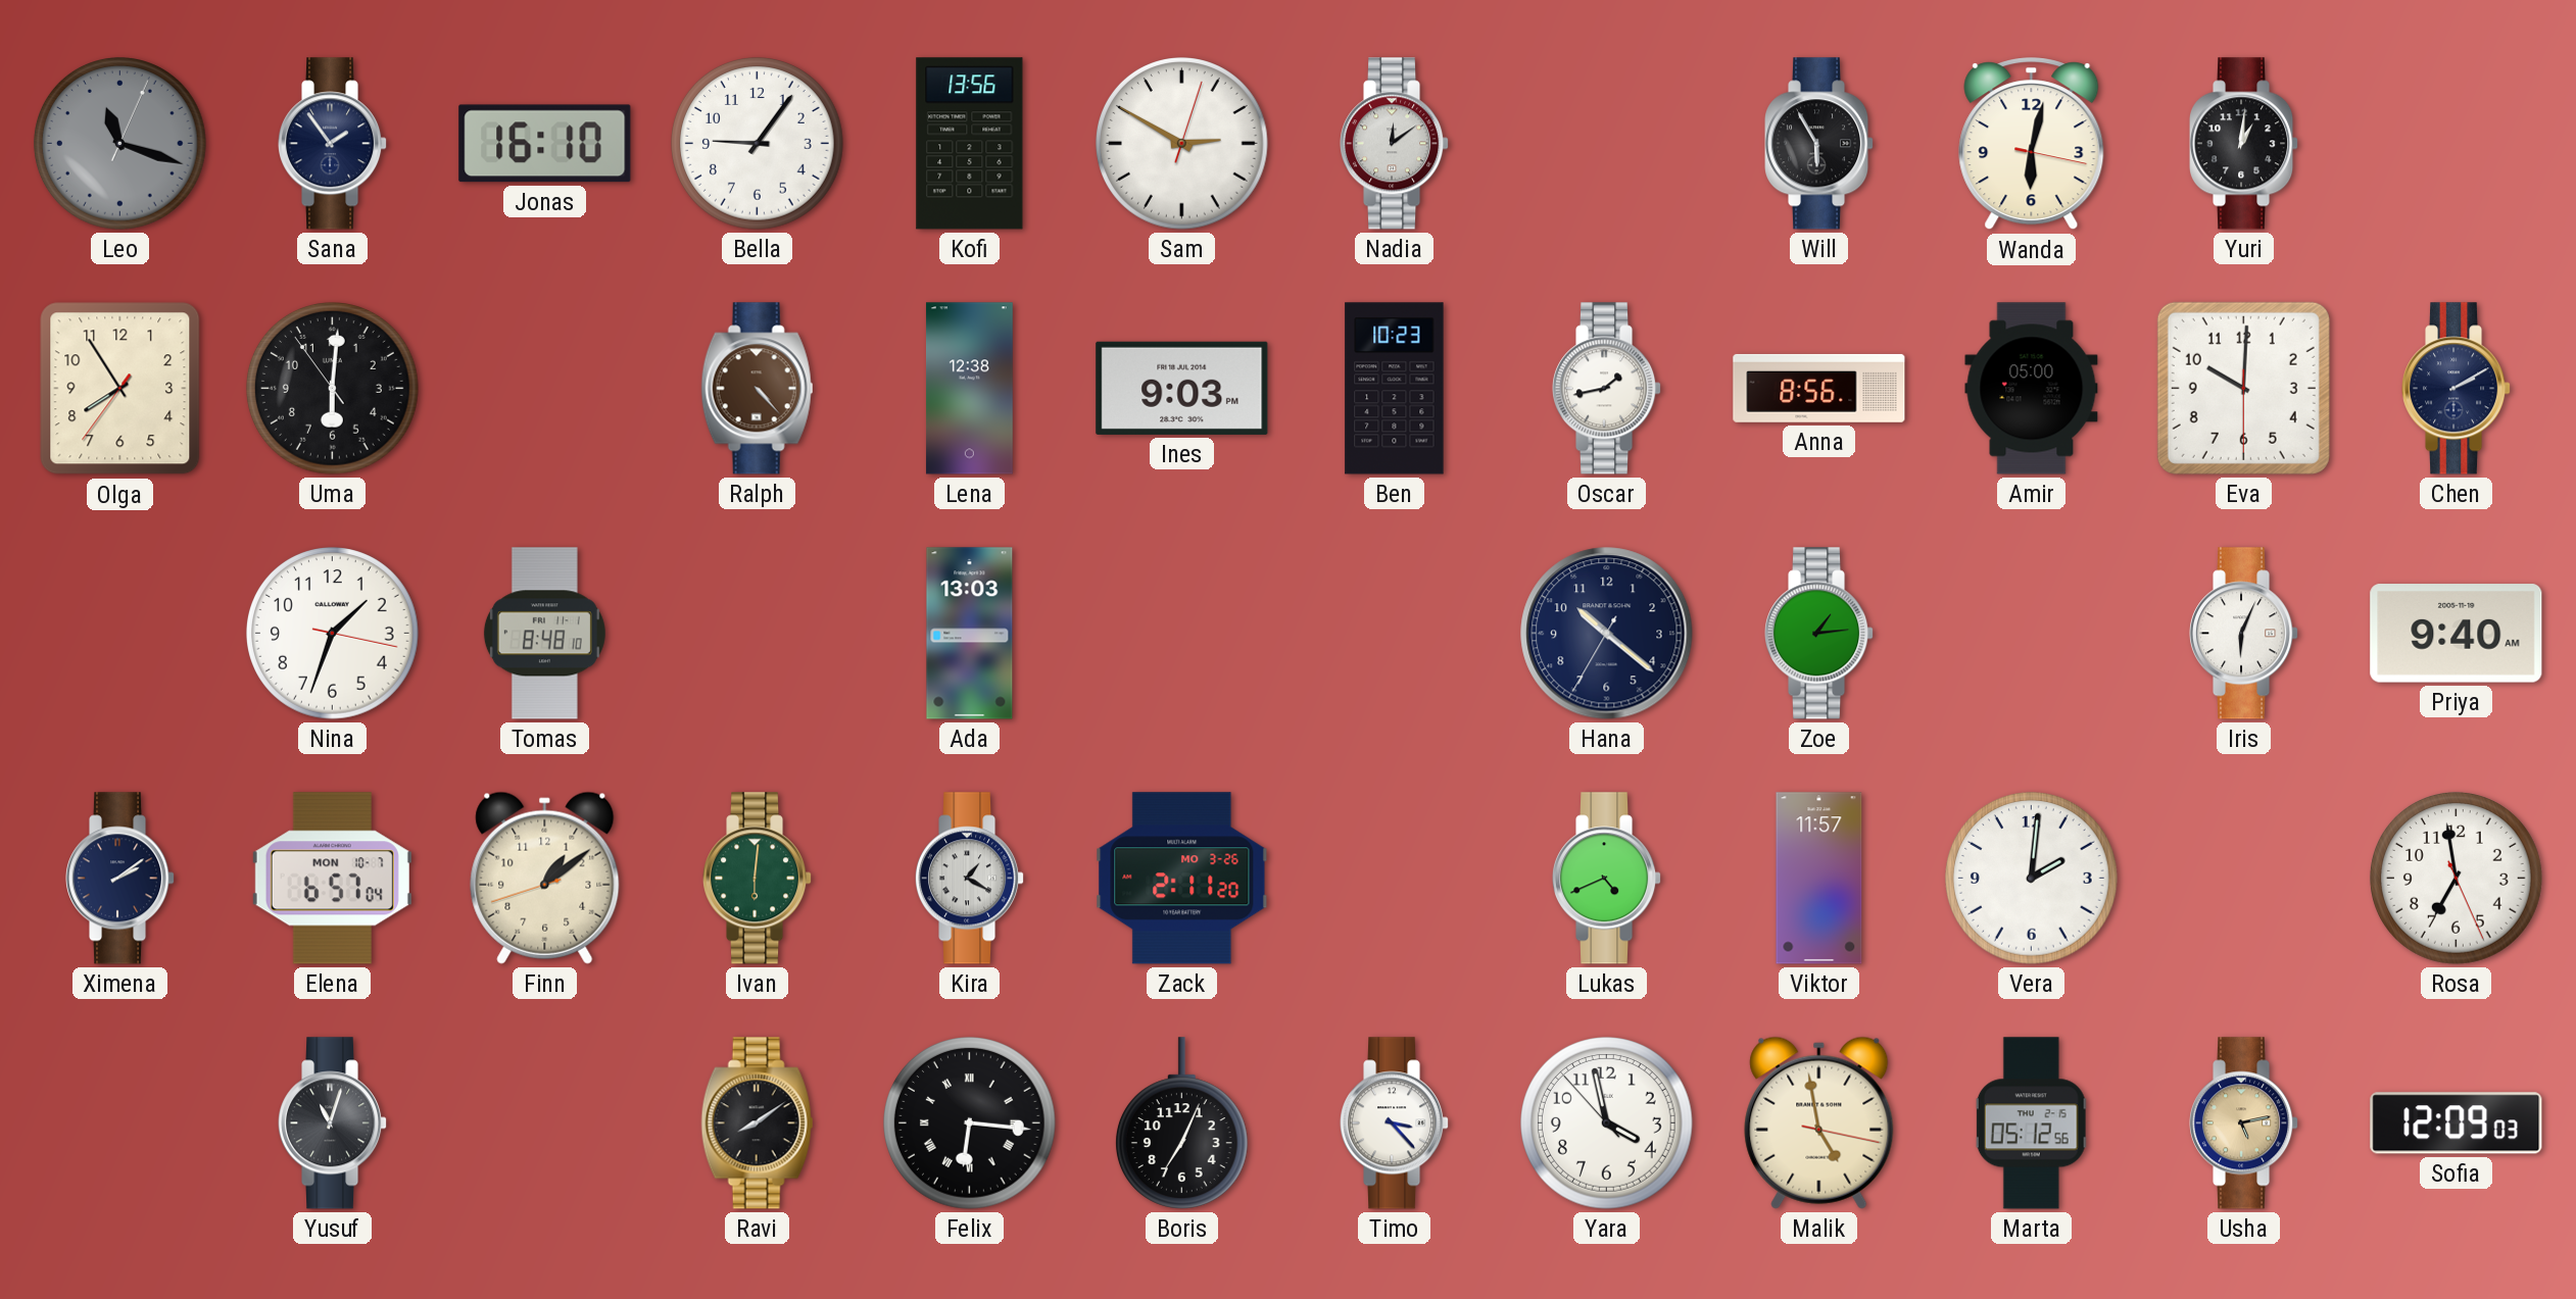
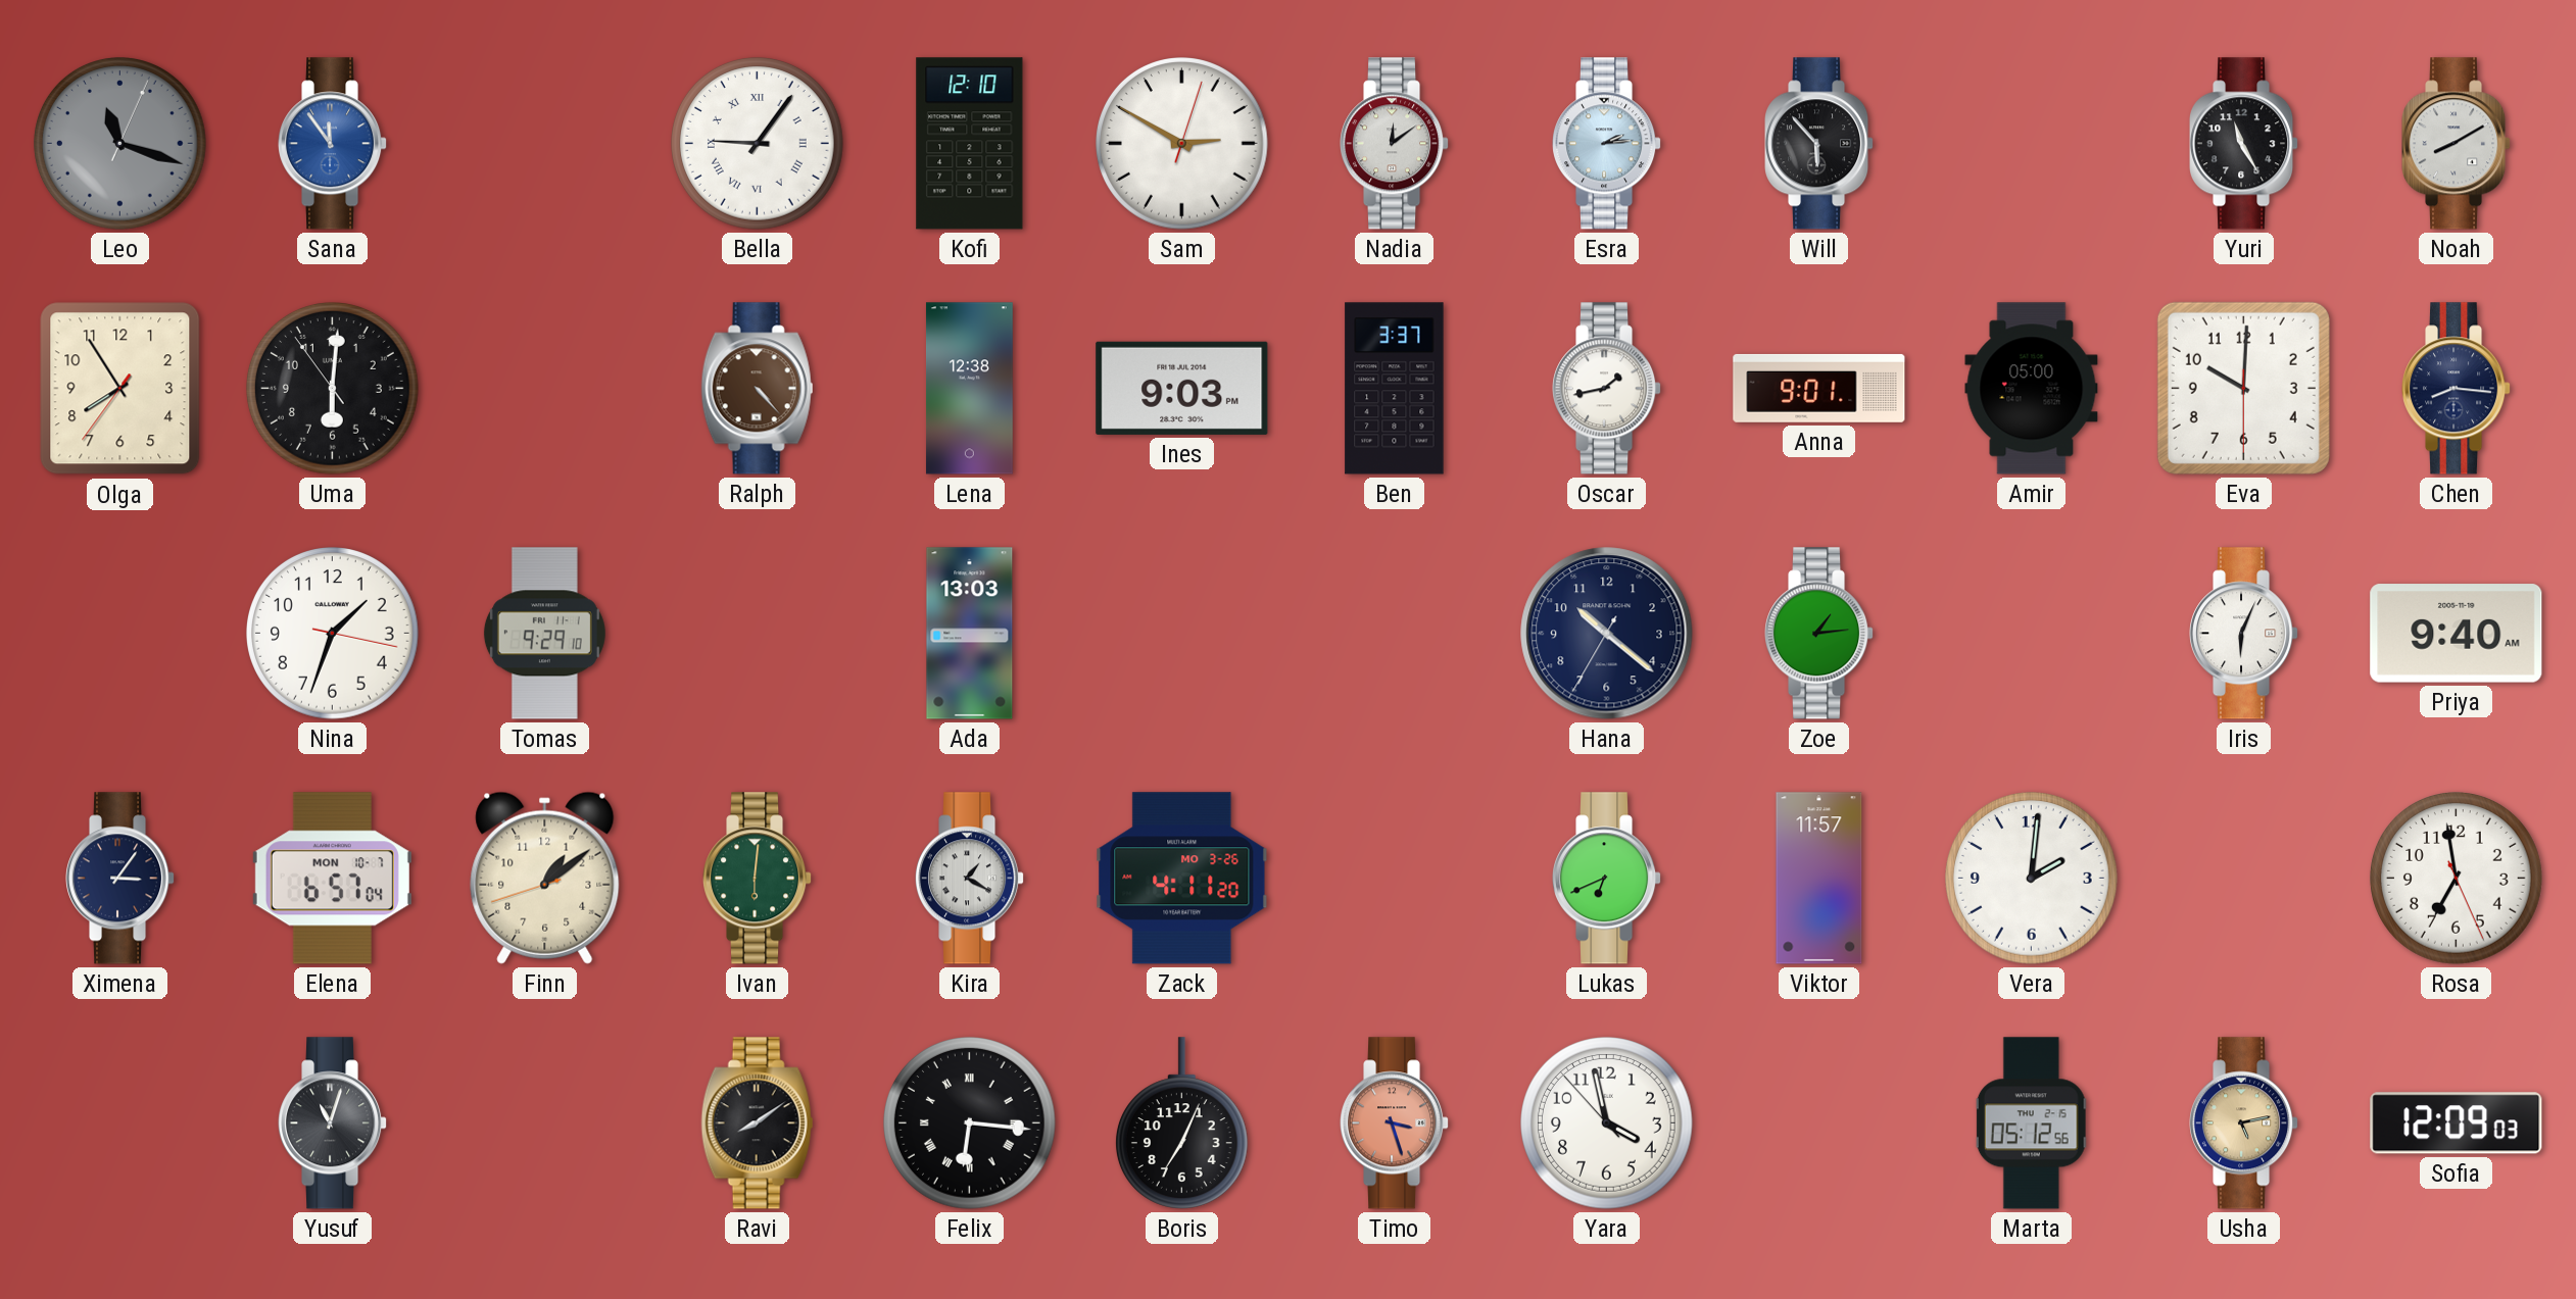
Sana: 1:54 -> 11:54 (334, 144)
Sana dial: navy -> blue (334, 144)
Jonas: 16:10 -> none (545, 144)
Bella numerals: Arabic -> Roman (758, 144)
Kofi: 13:56 -> 12:10 (970, 144)
Esra: none -> 2:14 (1608, 144)
Will: 5:55 -> 5:53 (1820, 144)
Wanda: 6:02 -> none (2032, 144)
Yuri: 1:01 -> 11:25 (2245, 144)
Noah: none -> 8:10 (2458, 144)
Ben: 10:23 -> 3:37 (1395, 389)
Anna: 8:56 -> 9:01 (1819, 388)
Chen: 2:10 -> 8:16 (2458, 389)
Tomas: 8:48 -> 9:29 (544, 634)
Ximena: 2:09 -> 3:06 (121, 879)
Zack: 2:11 -> 4:11 (1182, 879)
Lukas: 4:41 -> 6:41 (1608, 879)
Timo: 3:23 -> 3:27 (1396, 1123)
Timo dial: white -> salmon (1396, 1123)
Malik: 4:58 -> none (1819, 1122)
